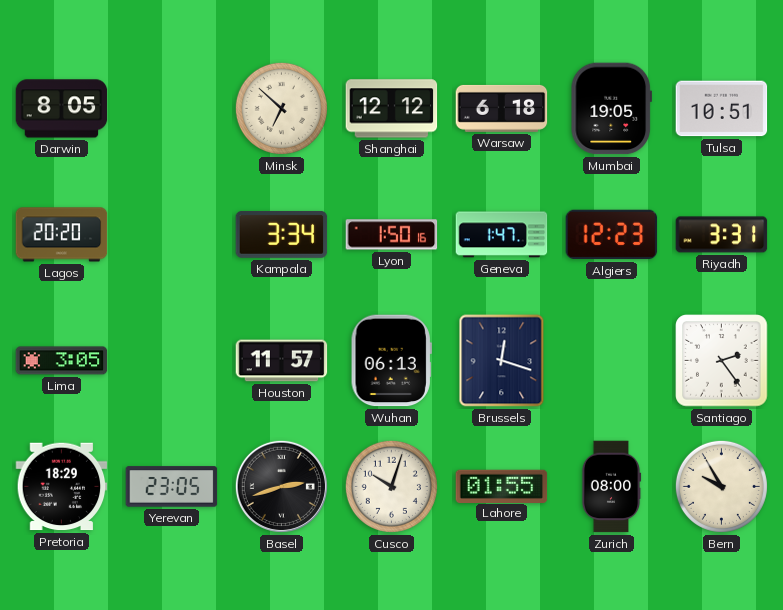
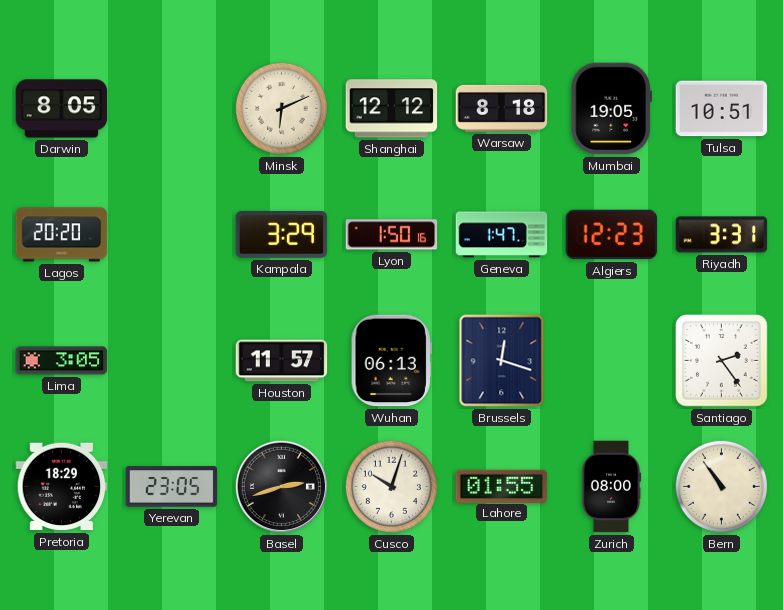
Minsk: 6:52 -> 6:11 (281, 108)
Warsaw: 6:18 -> 8:18 (502, 108)
Kampala: 3:34 -> 3:29 (282, 235)
Bern: 9:55 -> 10:54 (721, 486)
